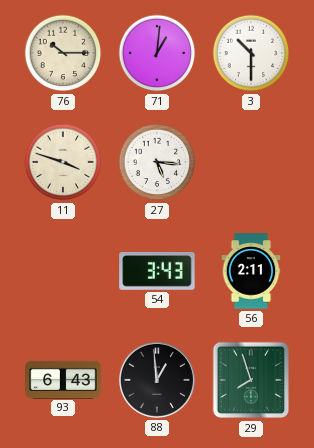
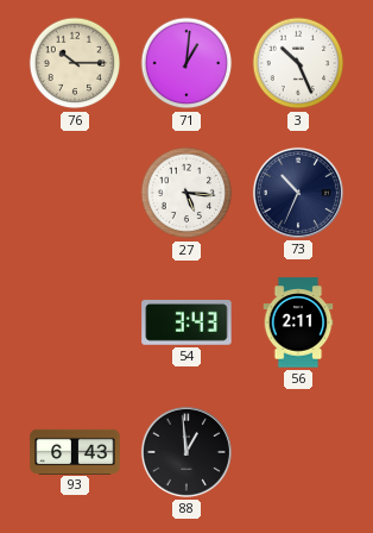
3: 10:30 -> 10:26 (298, 63)
11: 3:48 -> none (63, 162)
73: none -> 10:34 (298, 193)
29: 7:57 -> none (251, 380)
